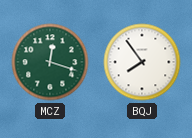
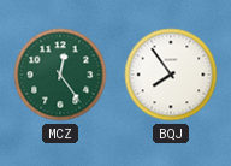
MCZ: 12:18 -> 12:24 (60, 75)
